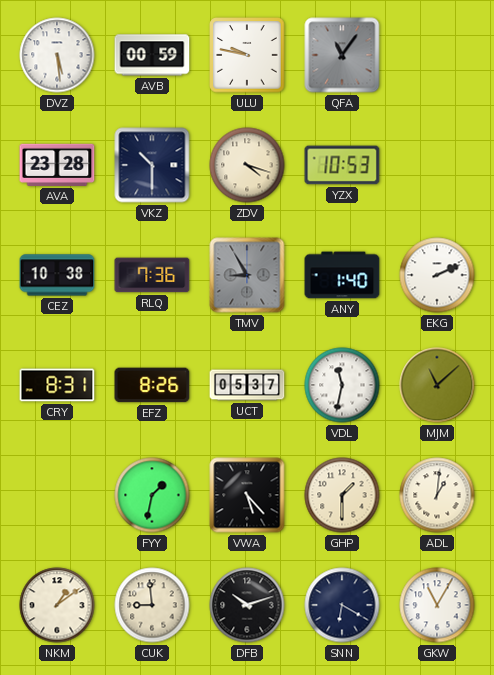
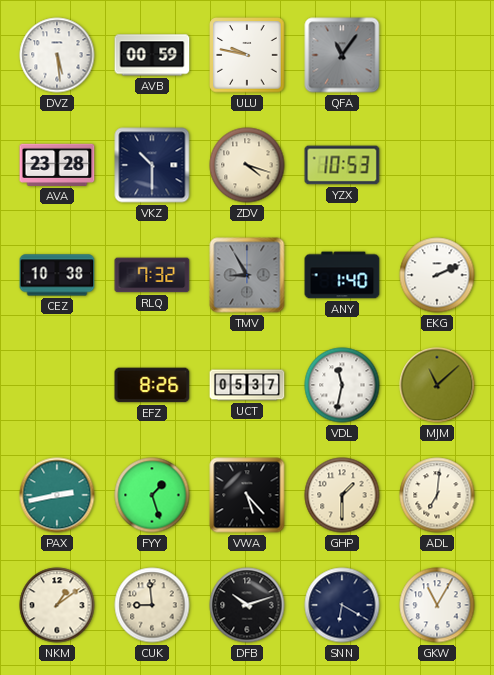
RLQ: 7:36 -> 7:32 (152, 275)
CRY: 8:31 -> none (57, 385)
PAX: none -> 2:43 (57, 495)
FYY: 1:32 -> 1:27 (152, 495)
ADL: 1:01 -> 7:01 (437, 495)
